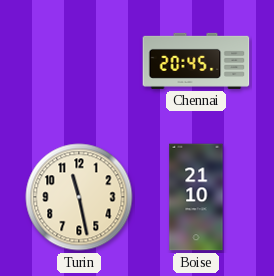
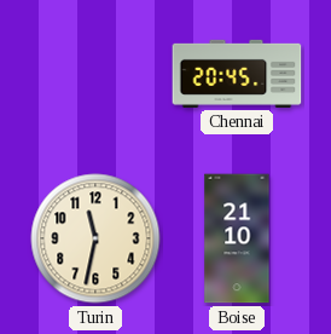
Turin: 11:28 -> 11:32 (95, 238)
